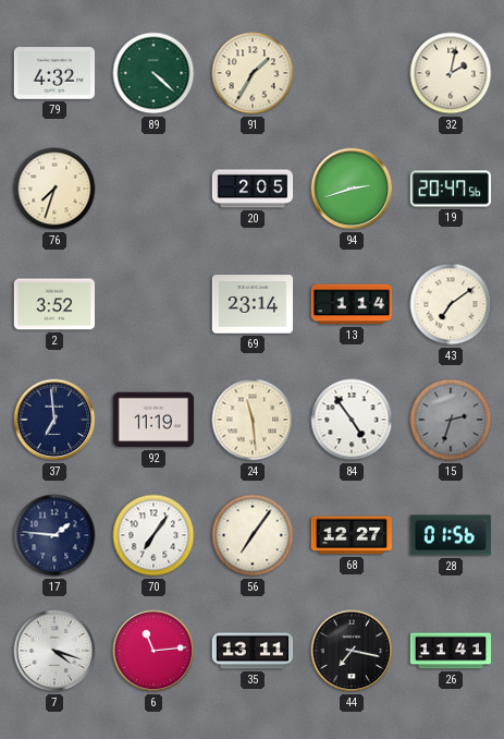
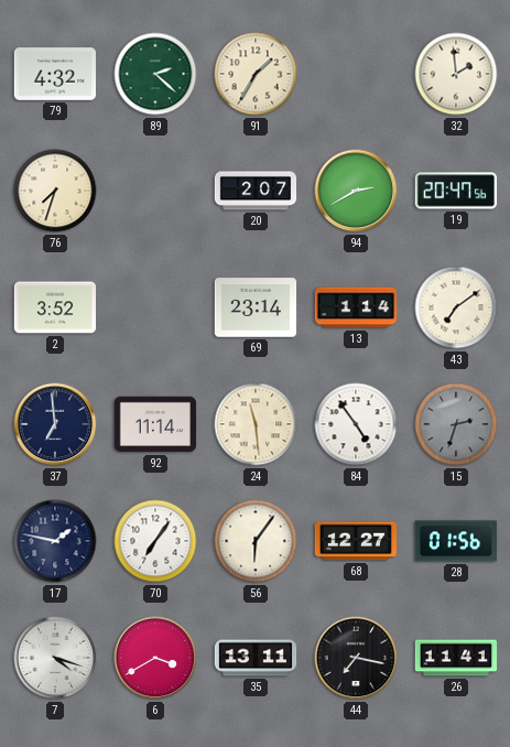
89: 4:22 -> 2:22 (155, 74)
32: 2:02 -> 1:59 (456, 74)
20: 2:05 -> 2:07 (256, 191)
94: 2:42 -> 2:40 (356, 191)
92: 11:19 -> 11:14 (155, 424)
17: 1:46 -> 1:47 (55, 541)
56: 7:06 -> 6:06 (256, 541)
6: 11:14 -> 3:40 (155, 658)
